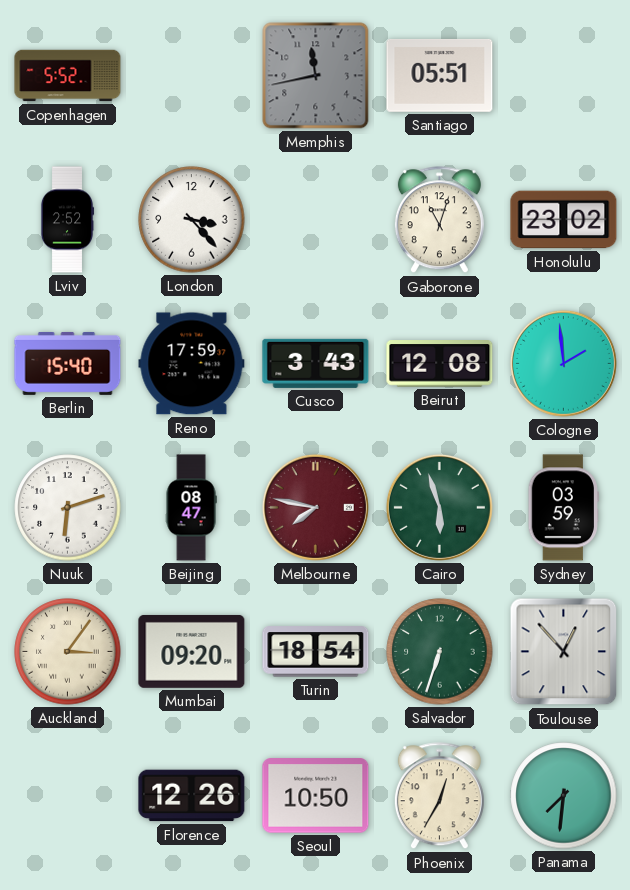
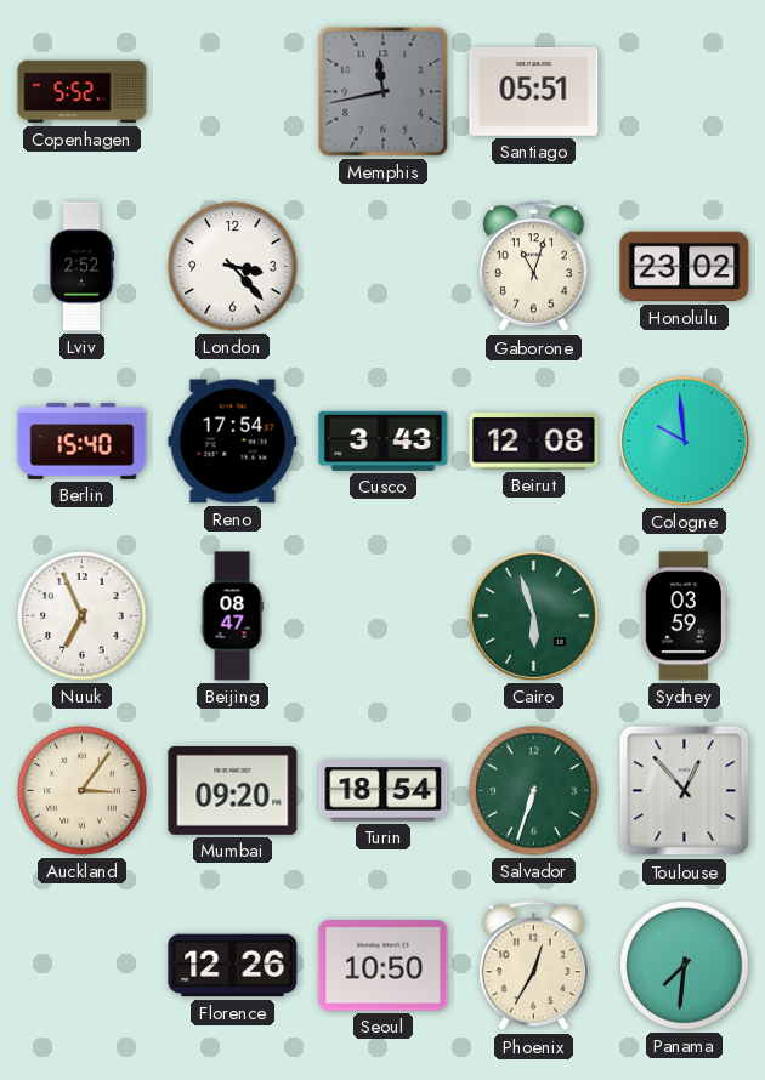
Reno: 17:59 -> 17:54 (233, 442)
Cologne: 1:59 -> 9:59 (684, 440)
Nuuk: 6:12 -> 6:56 (83, 616)
Melbourne: 7:47 -> none (315, 507)
